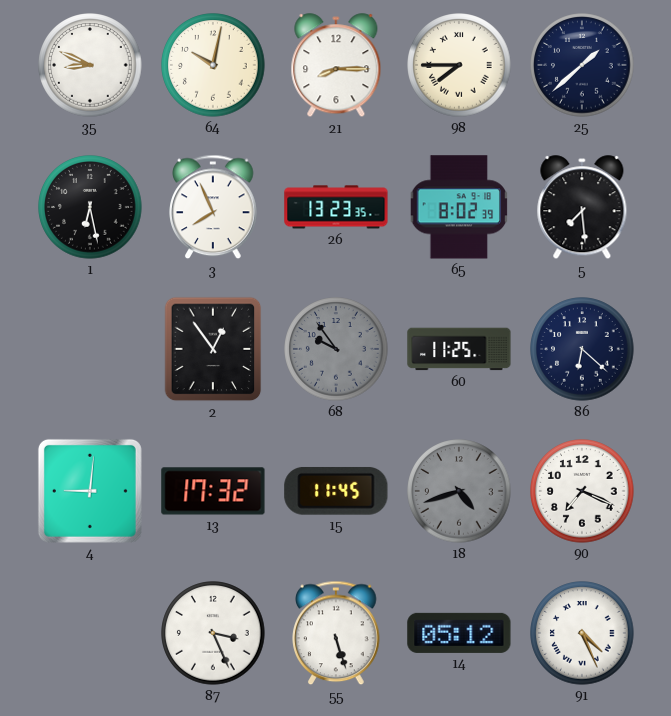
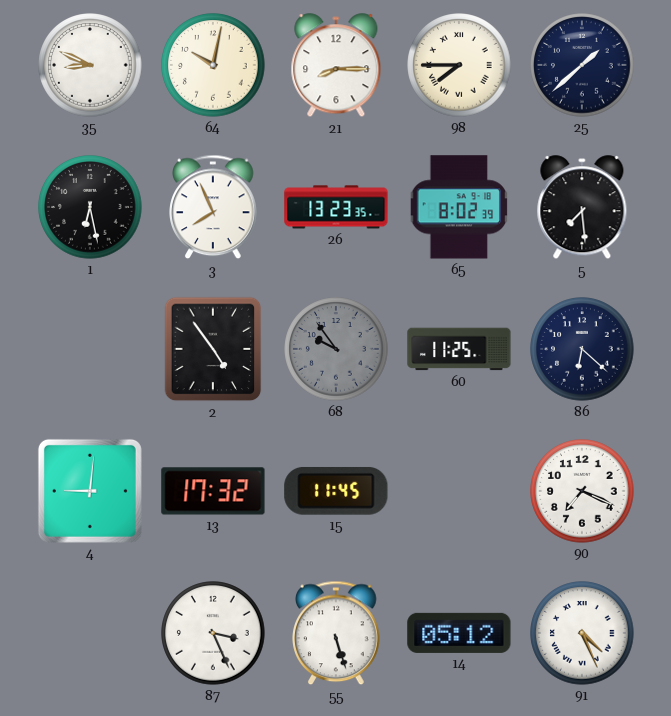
2: 12:54 -> 4:54 (213, 349)
18: 4:42 -> none (459, 491)
